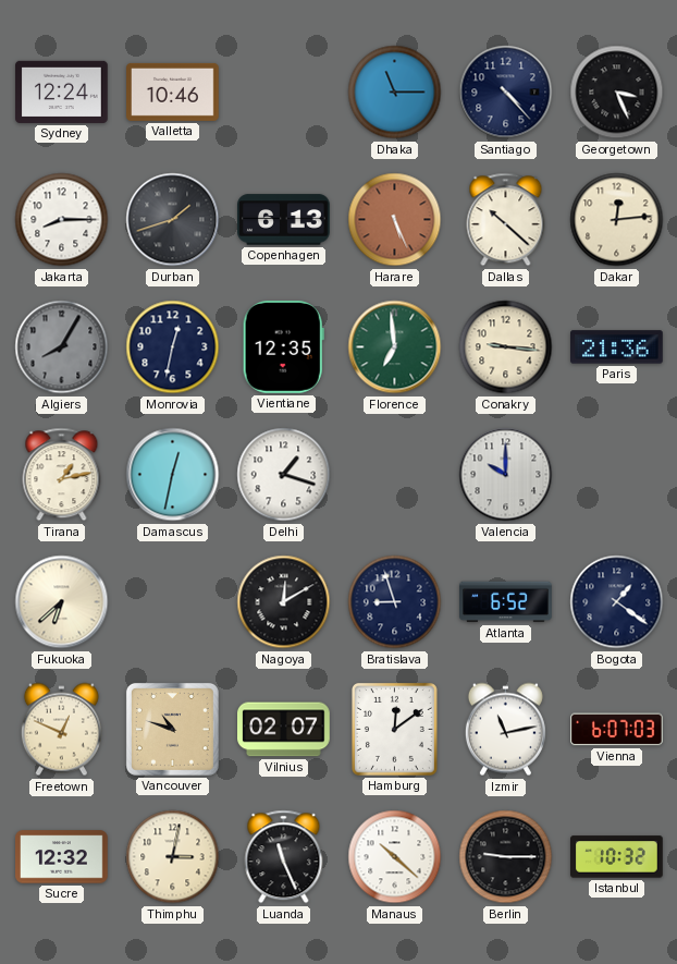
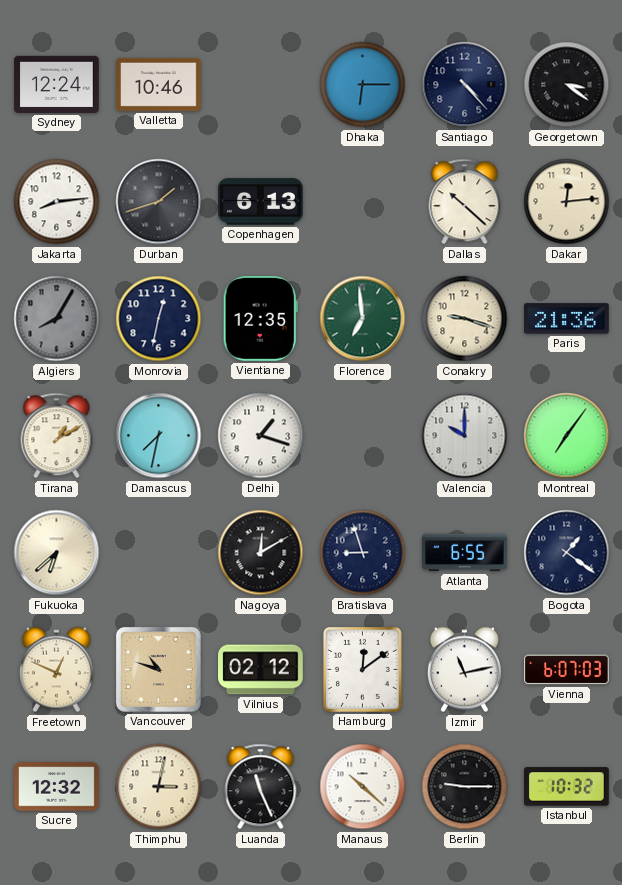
Dhaka: 11:15 -> 6:15 (363, 85)
Georgetown: 3:26 -> 3:21 (567, 85)
Jakarta: 8:15 -> 8:14 (57, 202)
Harare: 5:26 -> none (395, 220)
Conakry: 9:16 -> 9:18 (465, 319)
Tirana: 1:13 -> 1:10 (57, 436)
Damascus: 12:32 -> 7:32 (159, 436)
Montreal: none -> 7:06 (567, 436)
Atlanta: 6:52 -> 6:55 (465, 553)
Vilnius: 02:07 -> 02:12 (261, 670)
